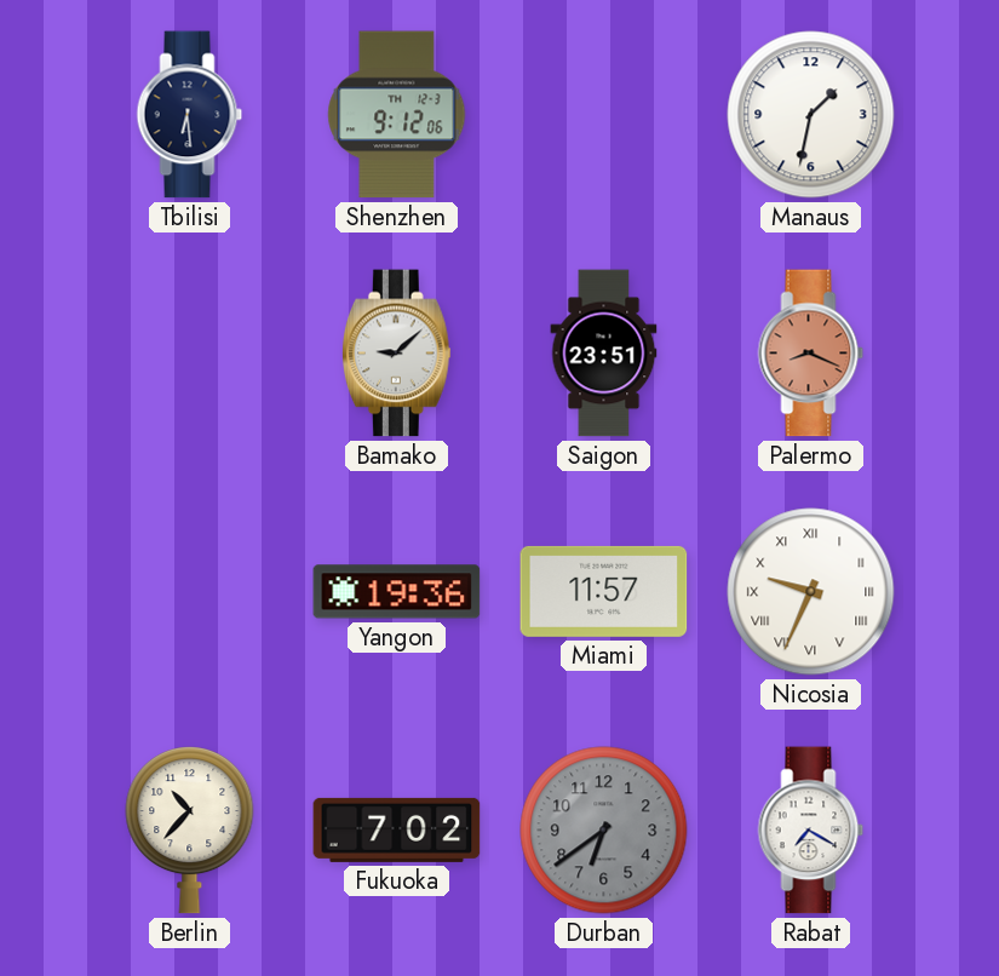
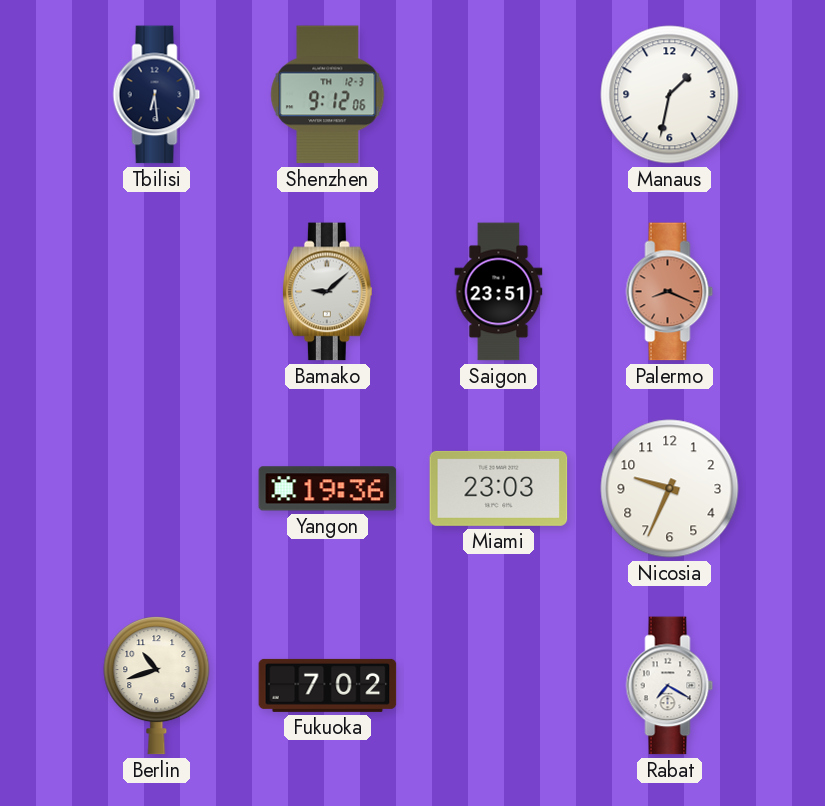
Miami: 11:57 -> 23:03 (499, 488)
Nicosia numerals: Roman -> Arabic (670, 489)
Berlin: 10:37 -> 10:42 (157, 686)
Durban: 6:39 -> none (604, 831)
